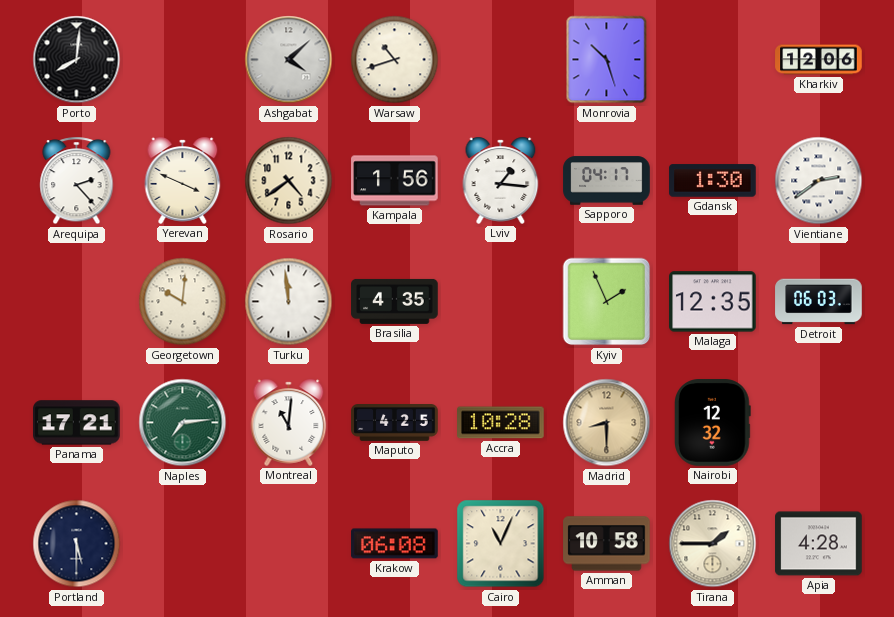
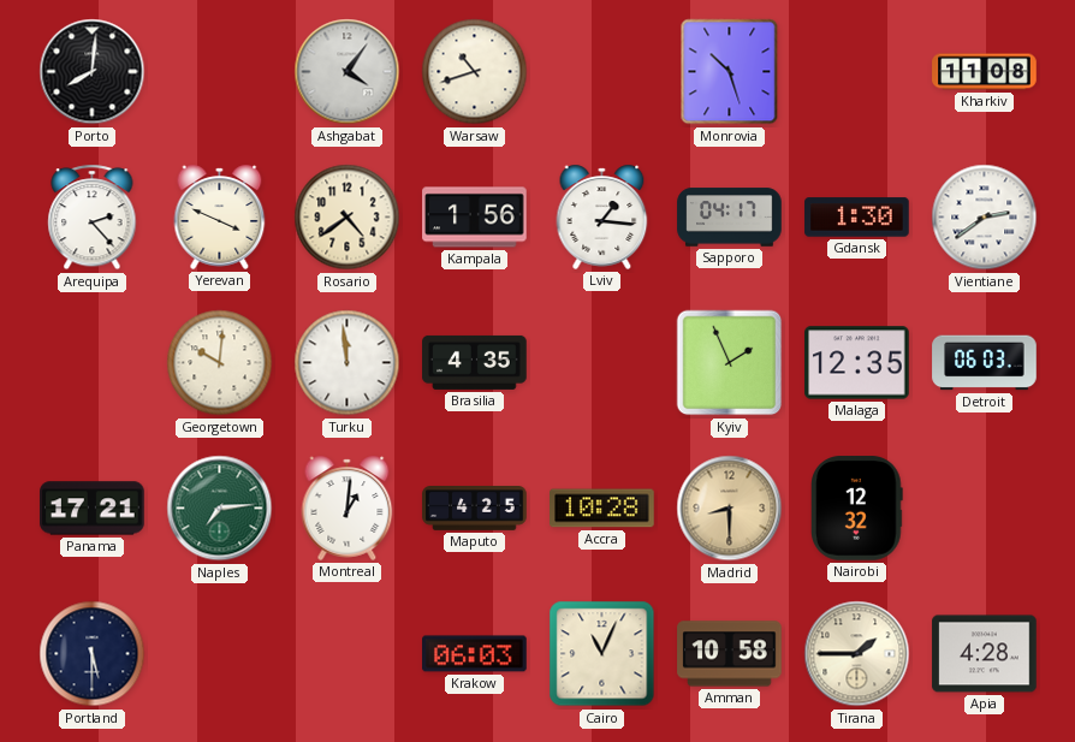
Ashgabat: 4:08 -> 4:06 (348, 72)
Kharkiv: 12:06 -> 11:08 (985, 72)
Montreal: 11:01 -> 1:01 (348, 507)
Krakow: 06:08 -> 06:03 (475, 654)
